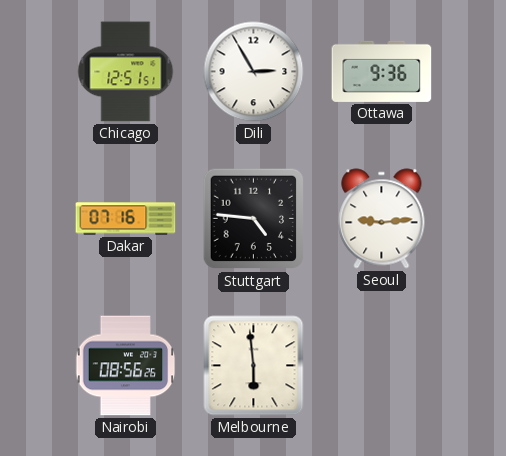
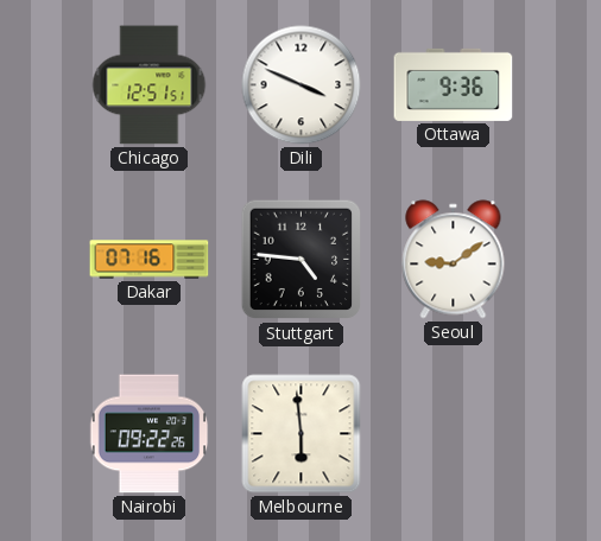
Dili: 2:55 -> 3:49 (302, 85)
Seoul: 9:14 -> 9:09 (454, 260)
Nairobi: 08:56 -> 09:22 (150, 434)
